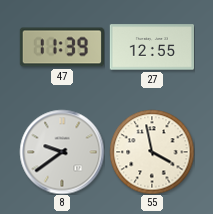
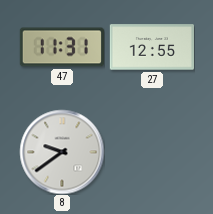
47: 11:39 -> 11:31 (61, 47)
55: 3:58 -> none (152, 152)
